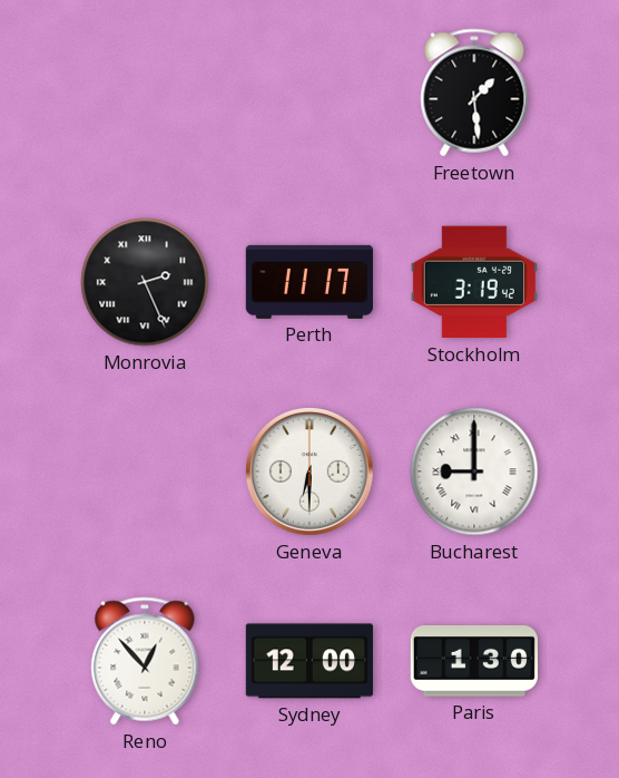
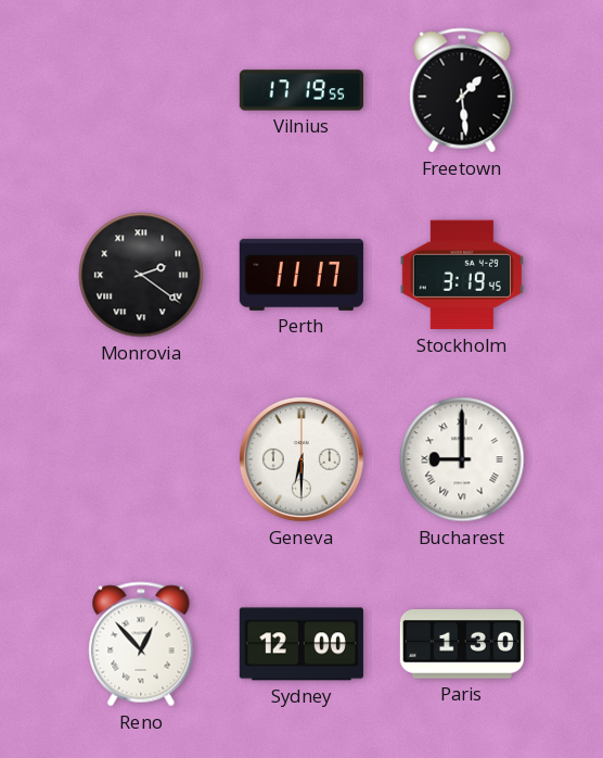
Vilnius: none -> 17:19 (301, 90)
Monrovia: 2:26 -> 2:21 (141, 275)
Stockholm: 3:19:42 -> 3:19:45 (462, 275)
